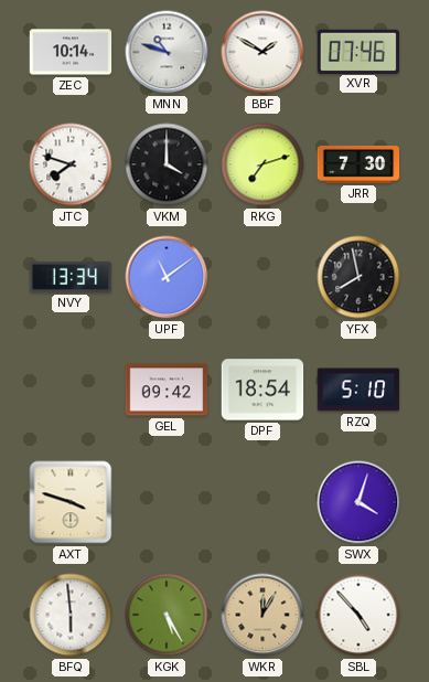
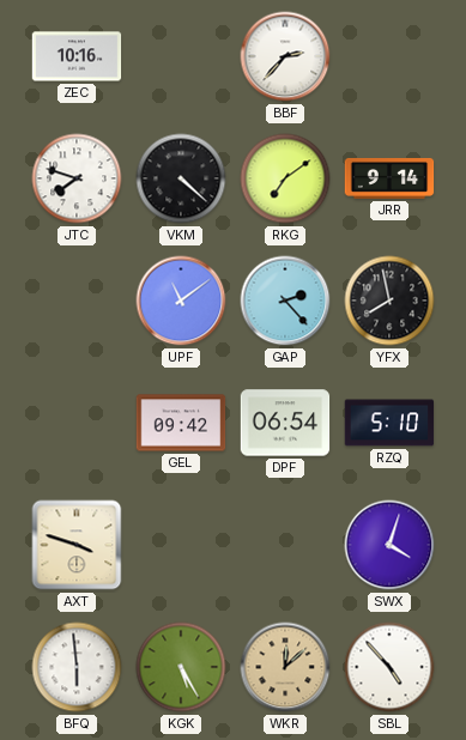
ZEC: 10:14 -> 10:16 (77, 56)
MNN: 10:48 -> none (167, 52)
BBF: 1:50 -> 2:37 (285, 56)
XVR: 07:46 -> none (358, 51)
VKM: 4:00 -> 4:22 (181, 178)
RKG: 7:12 -> 7:09 (285, 178)
JRR: 7:30 -> 9:14 (389, 178)
NVY: 13:34 -> none (71, 277)
GAP: none -> 2:23 (285, 301)
DPF: 18:54 -> 06:54 (285, 423)
WKR: 12:05 -> 12:08 (285, 667)
